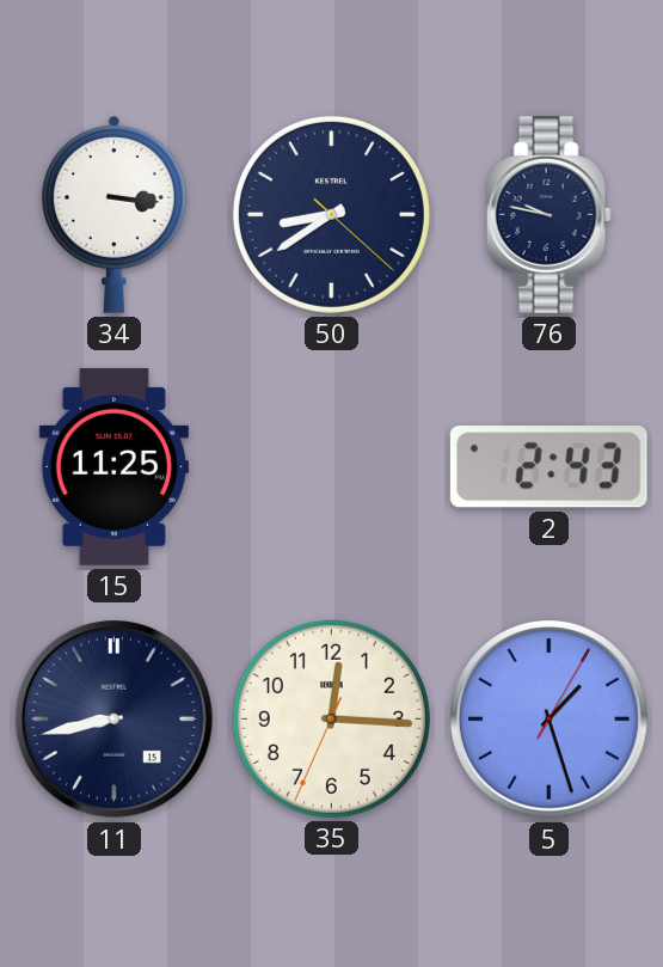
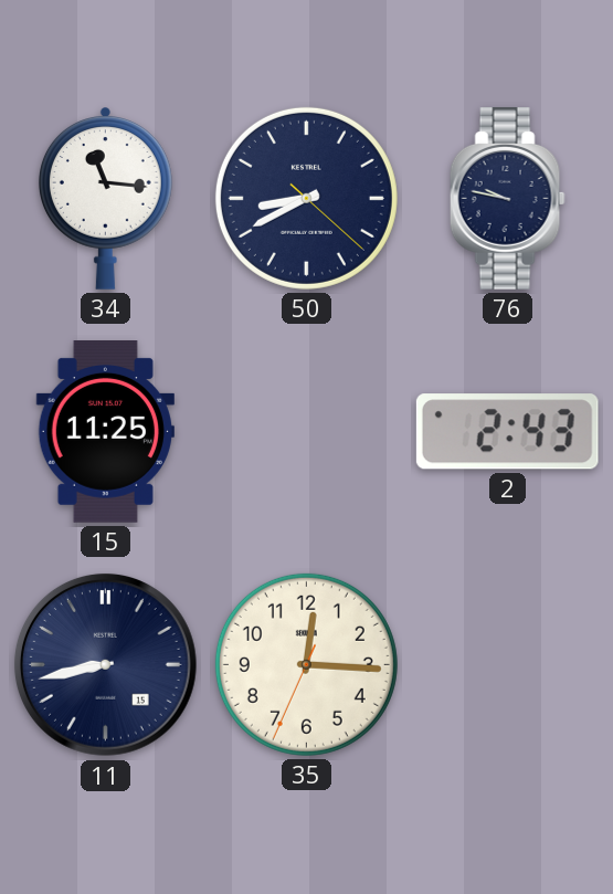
34: 3:16 -> 11:16 (105, 198)
50: 8:39 -> 8:40 (306, 198)
5: 1:27 -> none (550, 720)
